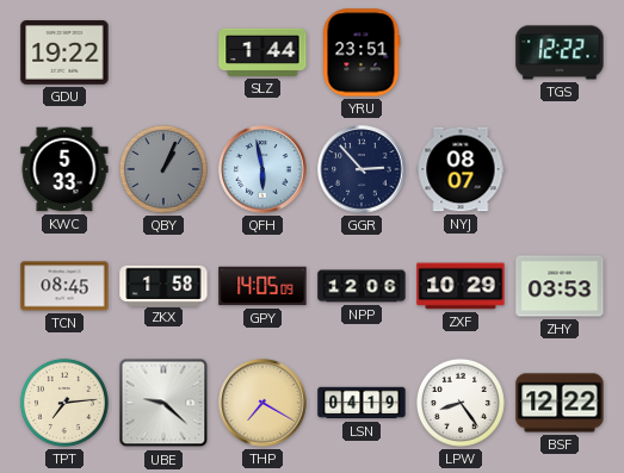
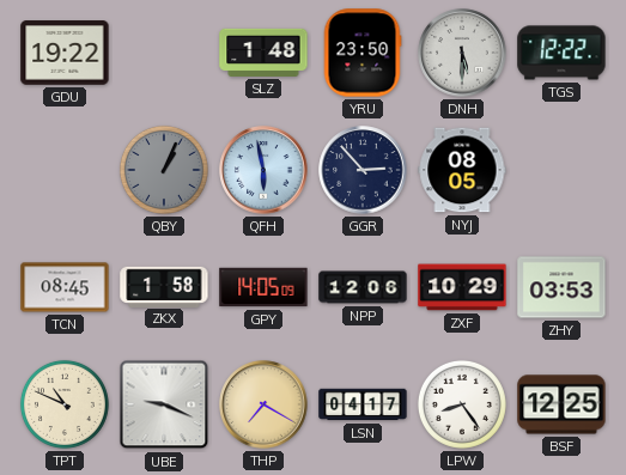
SLZ: 1:44 -> 1:48 (263, 53)
YRU: 23:51 -> 23:50 (363, 53)
DNH: none -> 5:30 (462, 53)
KWC: 5:33 -> none (64, 169)
NYJ: 08:07 -> 08:05 (462, 170)
TPT: 7:14 -> 10:49 (65, 404)
UBE: 9:22 -> 9:19 (164, 404)
LSN: 04:19 -> 04:17 (363, 404)
BSF: 12:22 -> 12:25 (561, 404)
